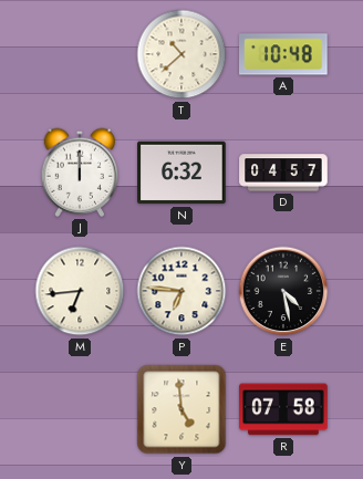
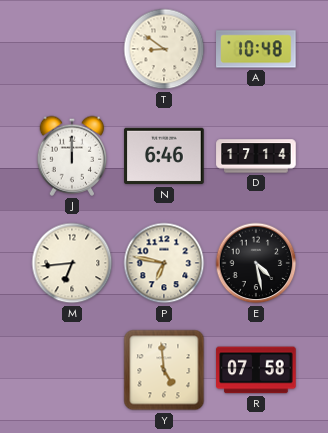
T: 10:38 -> 8:51 (164, 49)
N: 6:32 -> 6:46 (164, 156)
D: 04:57 -> 17:14 (256, 156)
P: 6:46 -> 6:47 (164, 263)
